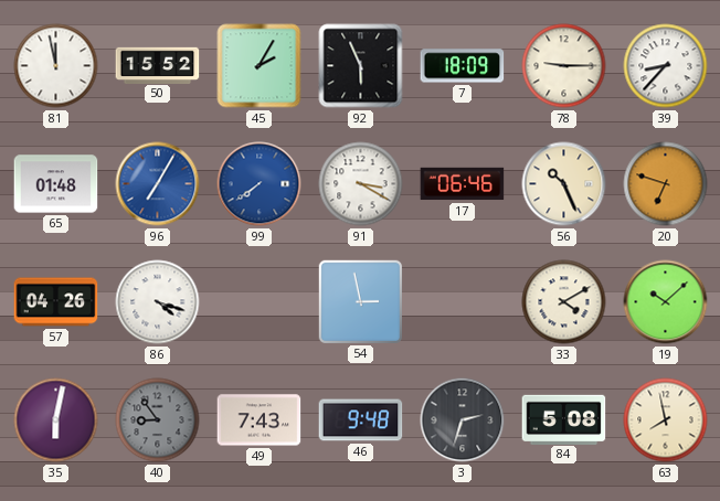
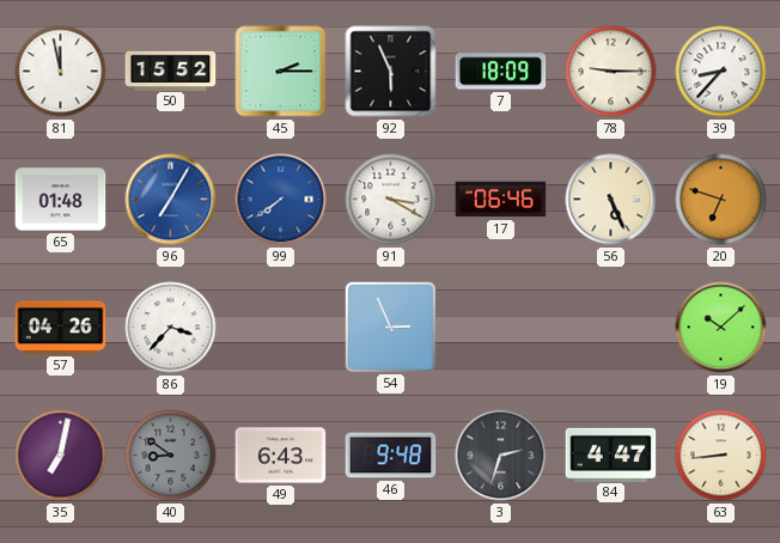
45: 2:05 -> 2:15 (281, 72)
56: 10:26 -> 5:26 (611, 200)
86: 4:18 -> 3:37 (171, 328)
54: 2:58 -> 2:56 (390, 327)
33: 4:10 -> none (564, 302)
35: 6:02 -> 7:02 (61, 456)
40: 8:54 -> 8:51 (171, 456)
49: 7:43 -> 6:43 (281, 456)
84: 5:08 -> 4:47 (611, 454)
63: 7:58 -> 8:44 (721, 456)
